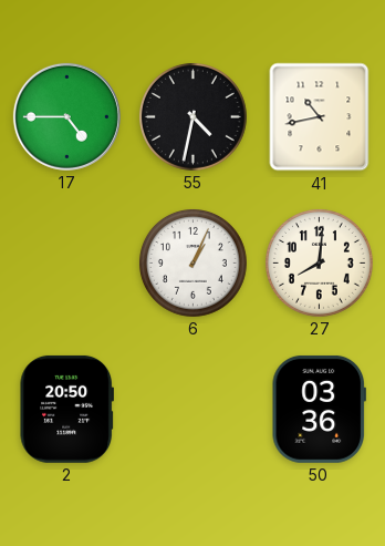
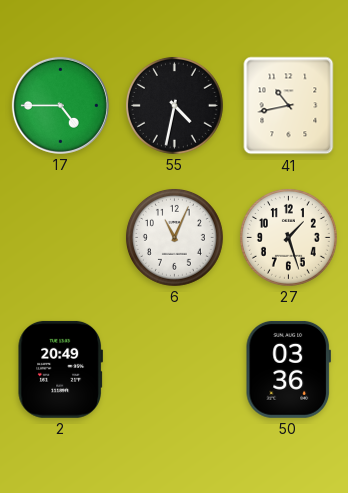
6: 1:04 -> 11:04 (174, 237)
27: 8:01 -> 1:27 (288, 237)
2: 20:50 -> 20:49 (60, 369)
